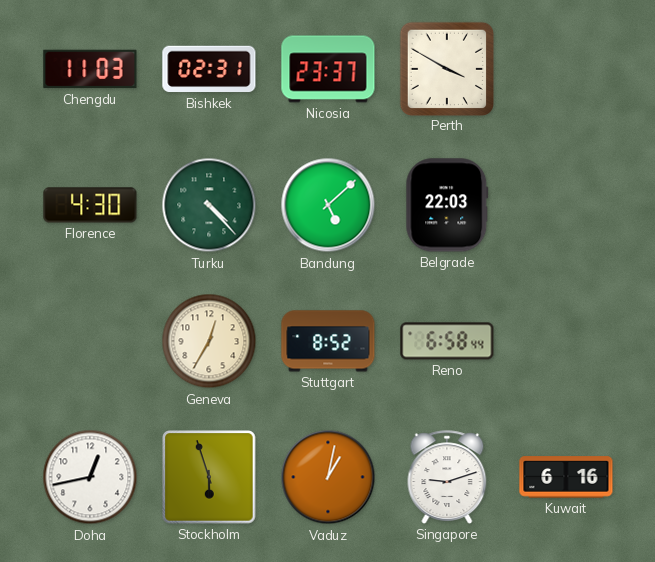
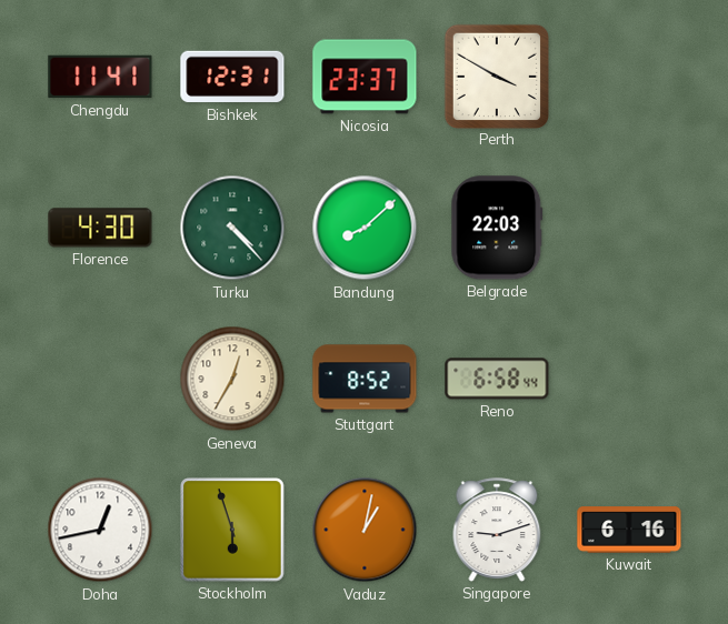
Chengdu: 11:03 -> 11:41 (100, 77)
Bishkek: 02:31 -> 12:31 (232, 77)
Bandung: 5:08 -> 8:08 (365, 228)
